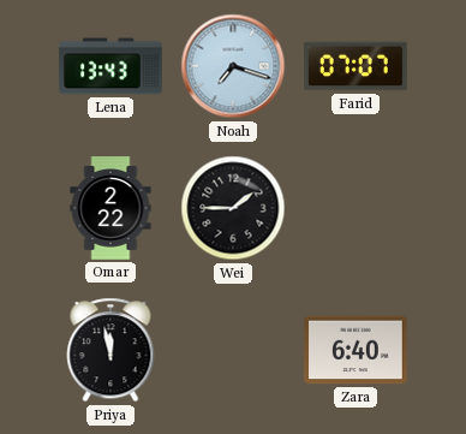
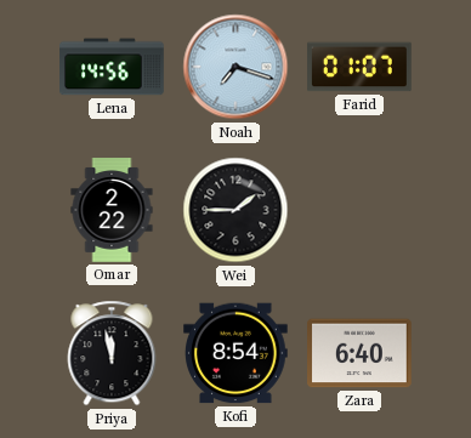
Lena: 13:43 -> 14:56 (112, 67)
Farid: 07:07 -> 01:07 (359, 67)
Kofi: none -> 8:54 (237, 353)
